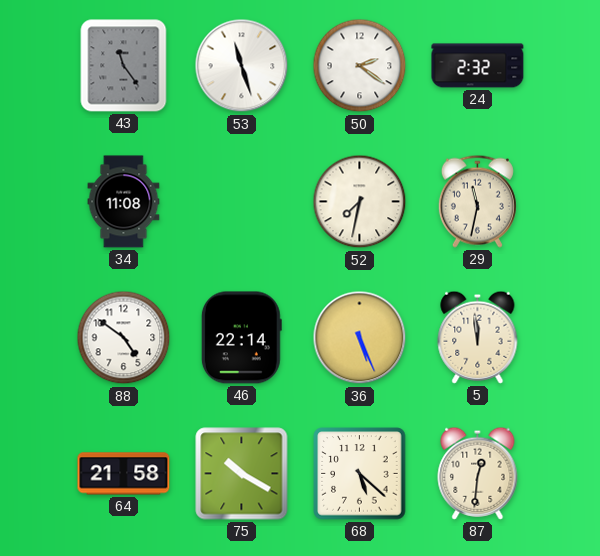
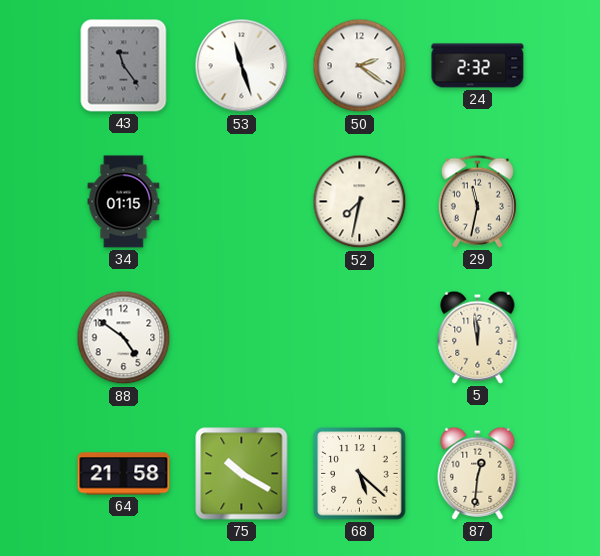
34: 11:08 -> 01:15 (124, 202)
46: 22:14 -> none (241, 338)
36: 5:26 -> none (360, 338)
